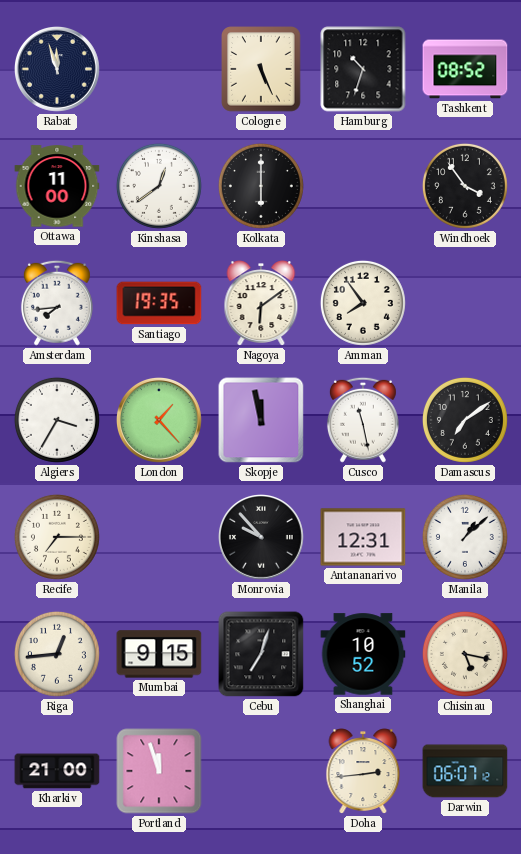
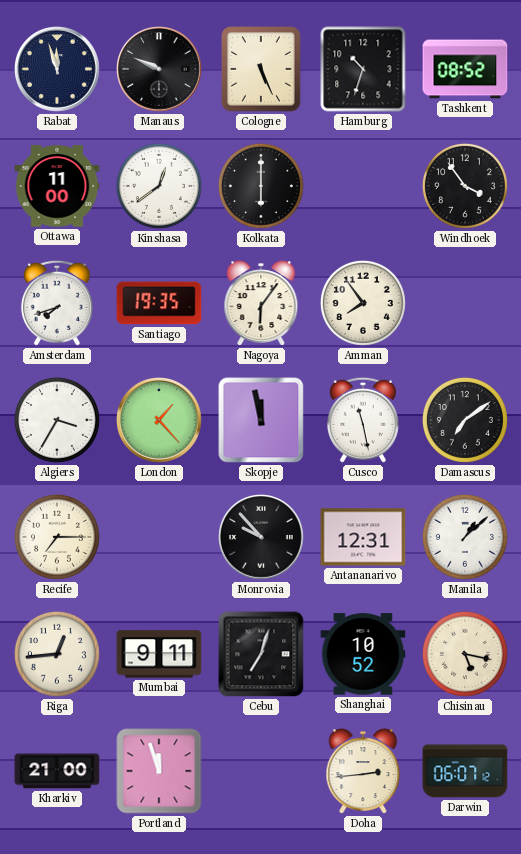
Manaus: none -> 9:49 (160, 70)
Amsterdam: 7:44 -> 7:42 (57, 303)
Nagoya: 6:09 -> 6:06 (261, 303)
Mumbai: 9:15 -> 9:11 (159, 654)
